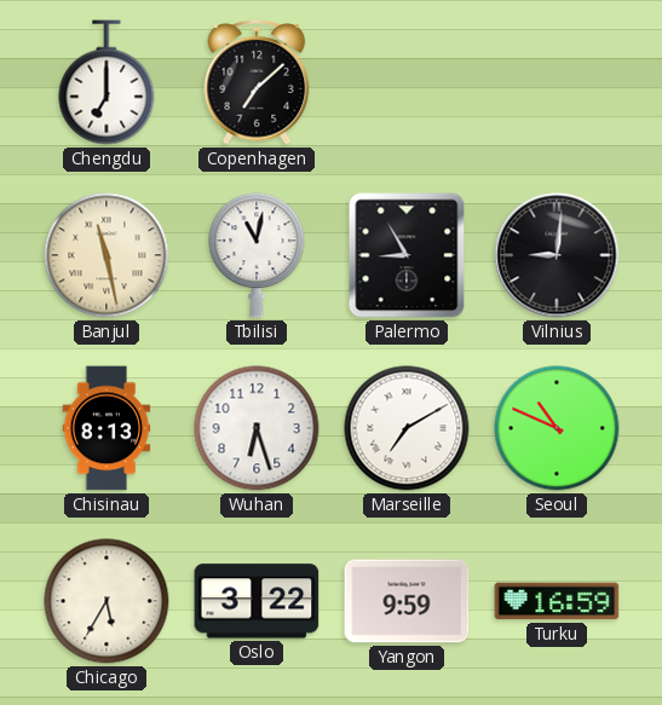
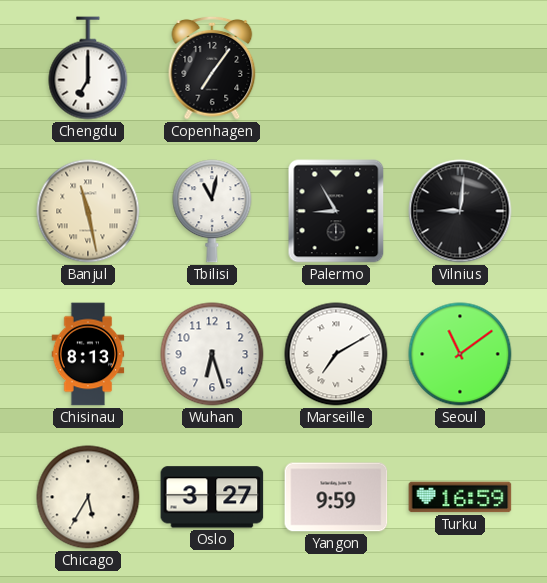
Copenhagen: 7:08 -> 7:06 (212, 68)
Seoul: 10:49 -> 11:09 (460, 354)
Oslo: 3:22 -> 3:27 (212, 497)
